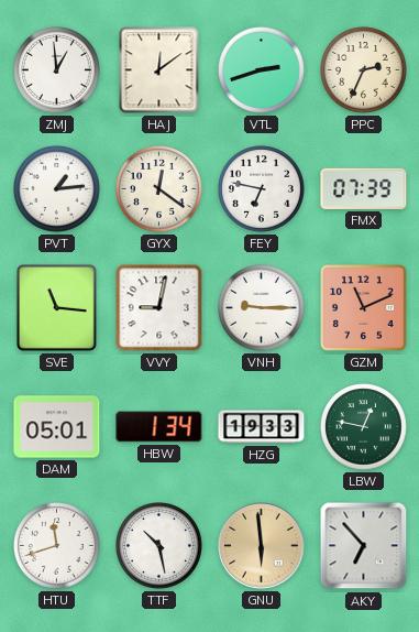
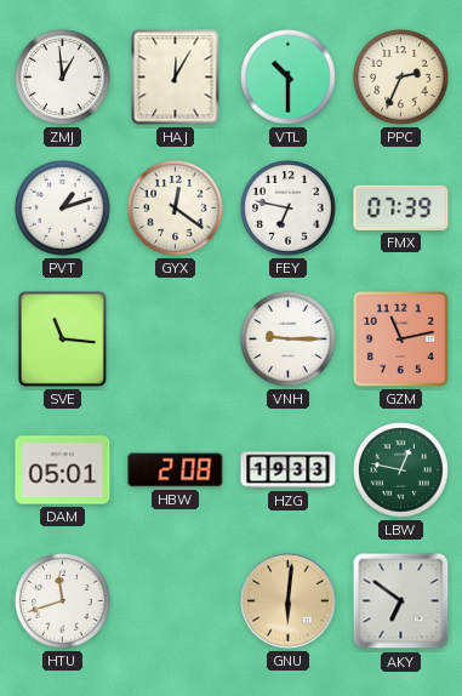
HAJ: 12:09 -> 12:05 (176, 78)
VTL: 2:42 -> 10:30 (289, 78)
PVT: 1:14 -> 1:12 (63, 209)
VVY: 9:02 -> none (159, 308)
GZM: 11:11 -> 11:13 (401, 340)
HBW: 1:34 -> 2:08 (176, 470)
TTF: 10:28 -> none (159, 546)
GNU: 5:59 -> 6:01 (289, 601)
AKY: 6:53 -> 6:51 (401, 601)
